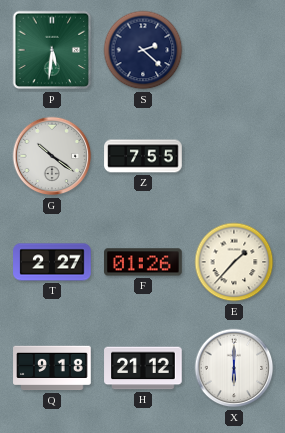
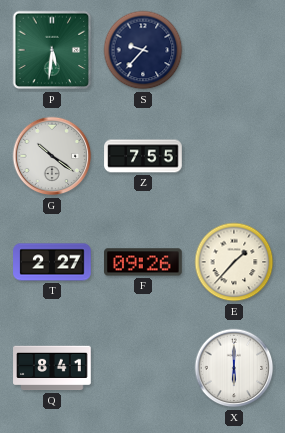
S: 2:22 -> 9:37 (143, 50)
F: 01:26 -> 09:26 (144, 262)
Q: 9:18 -> 8:41 (52, 368)
H: 21:12 -> none (143, 368)
